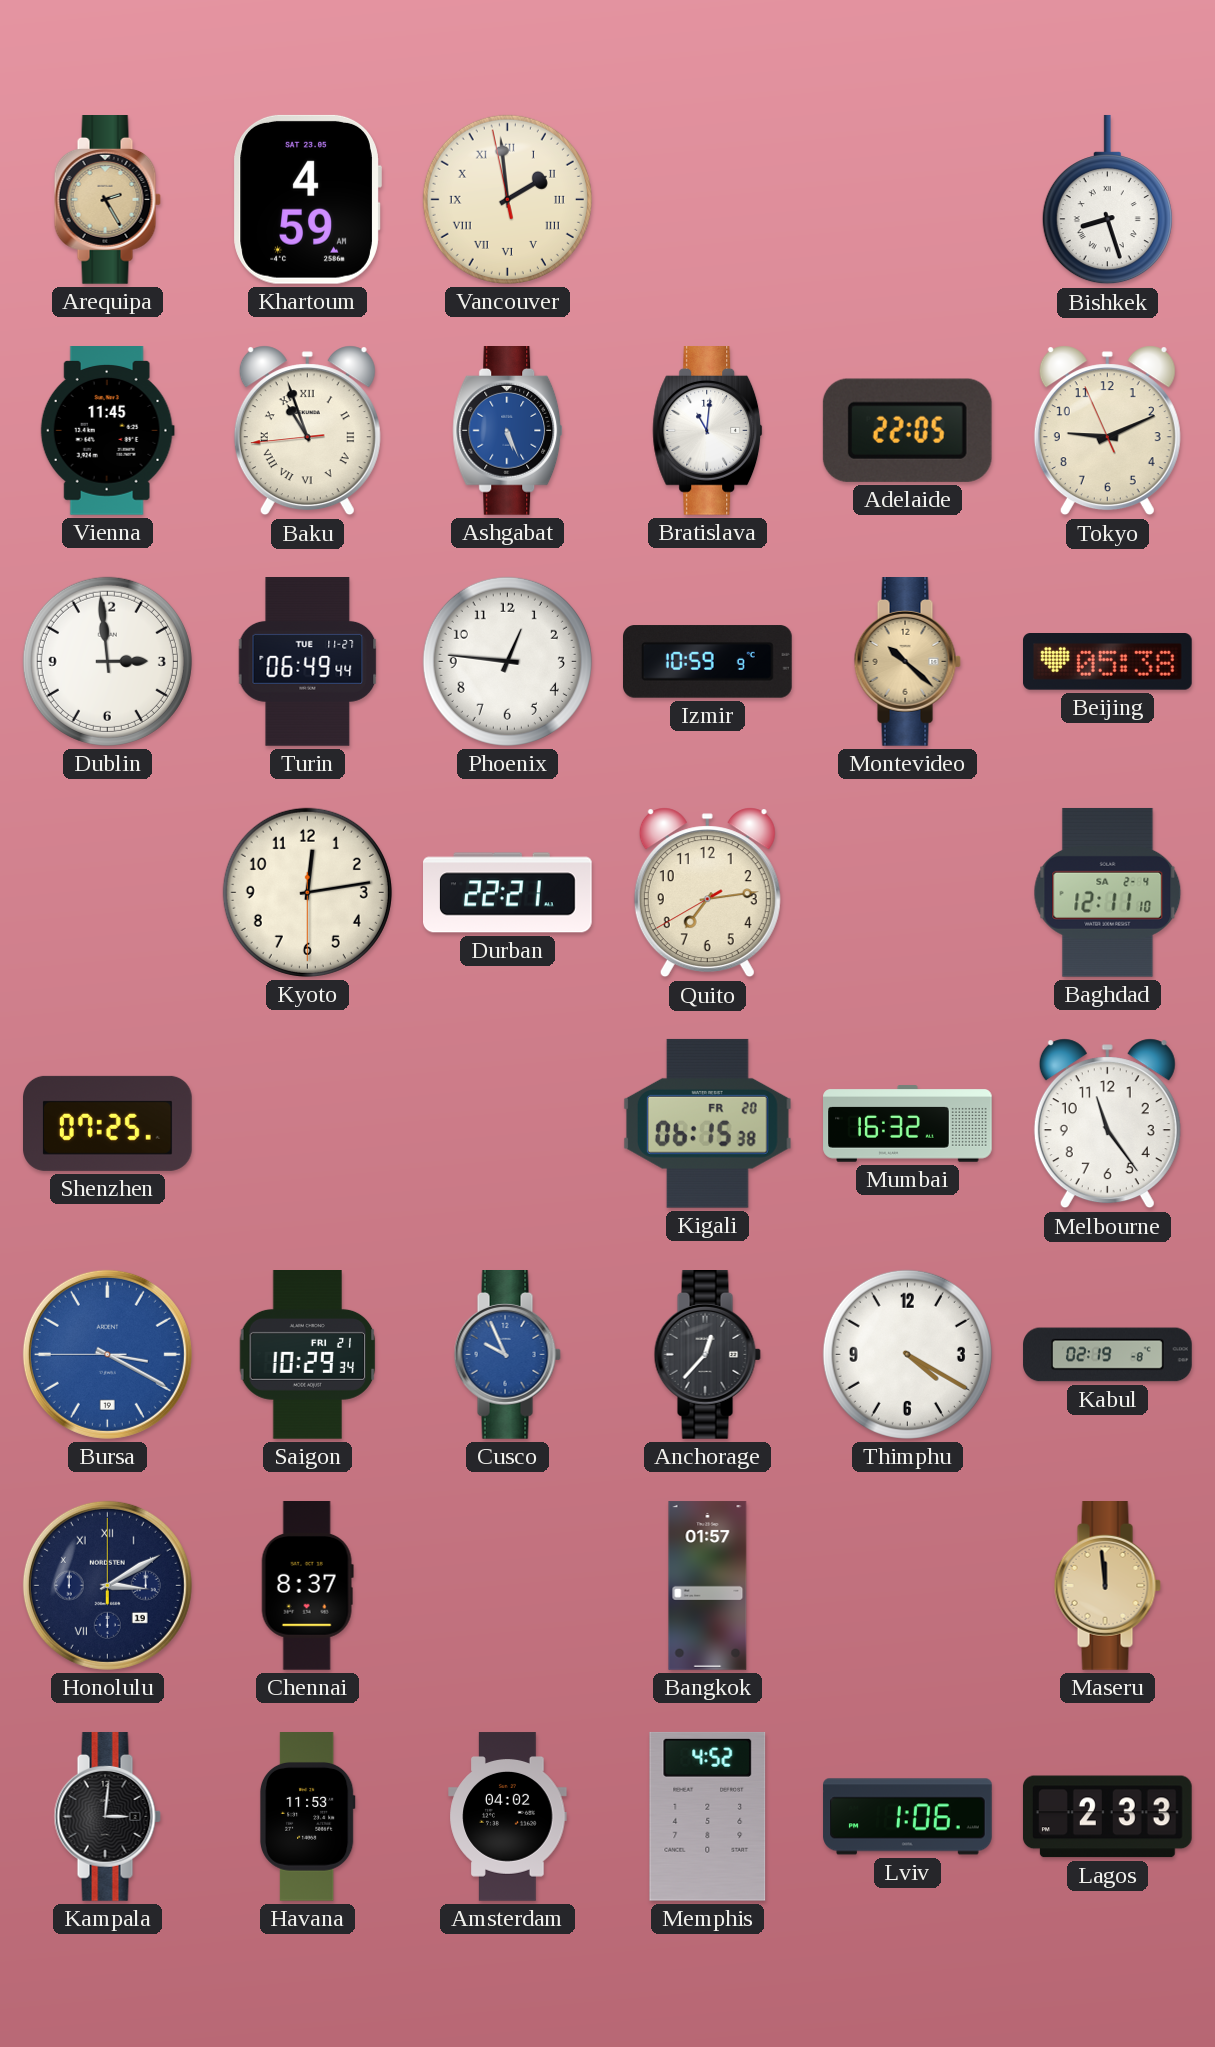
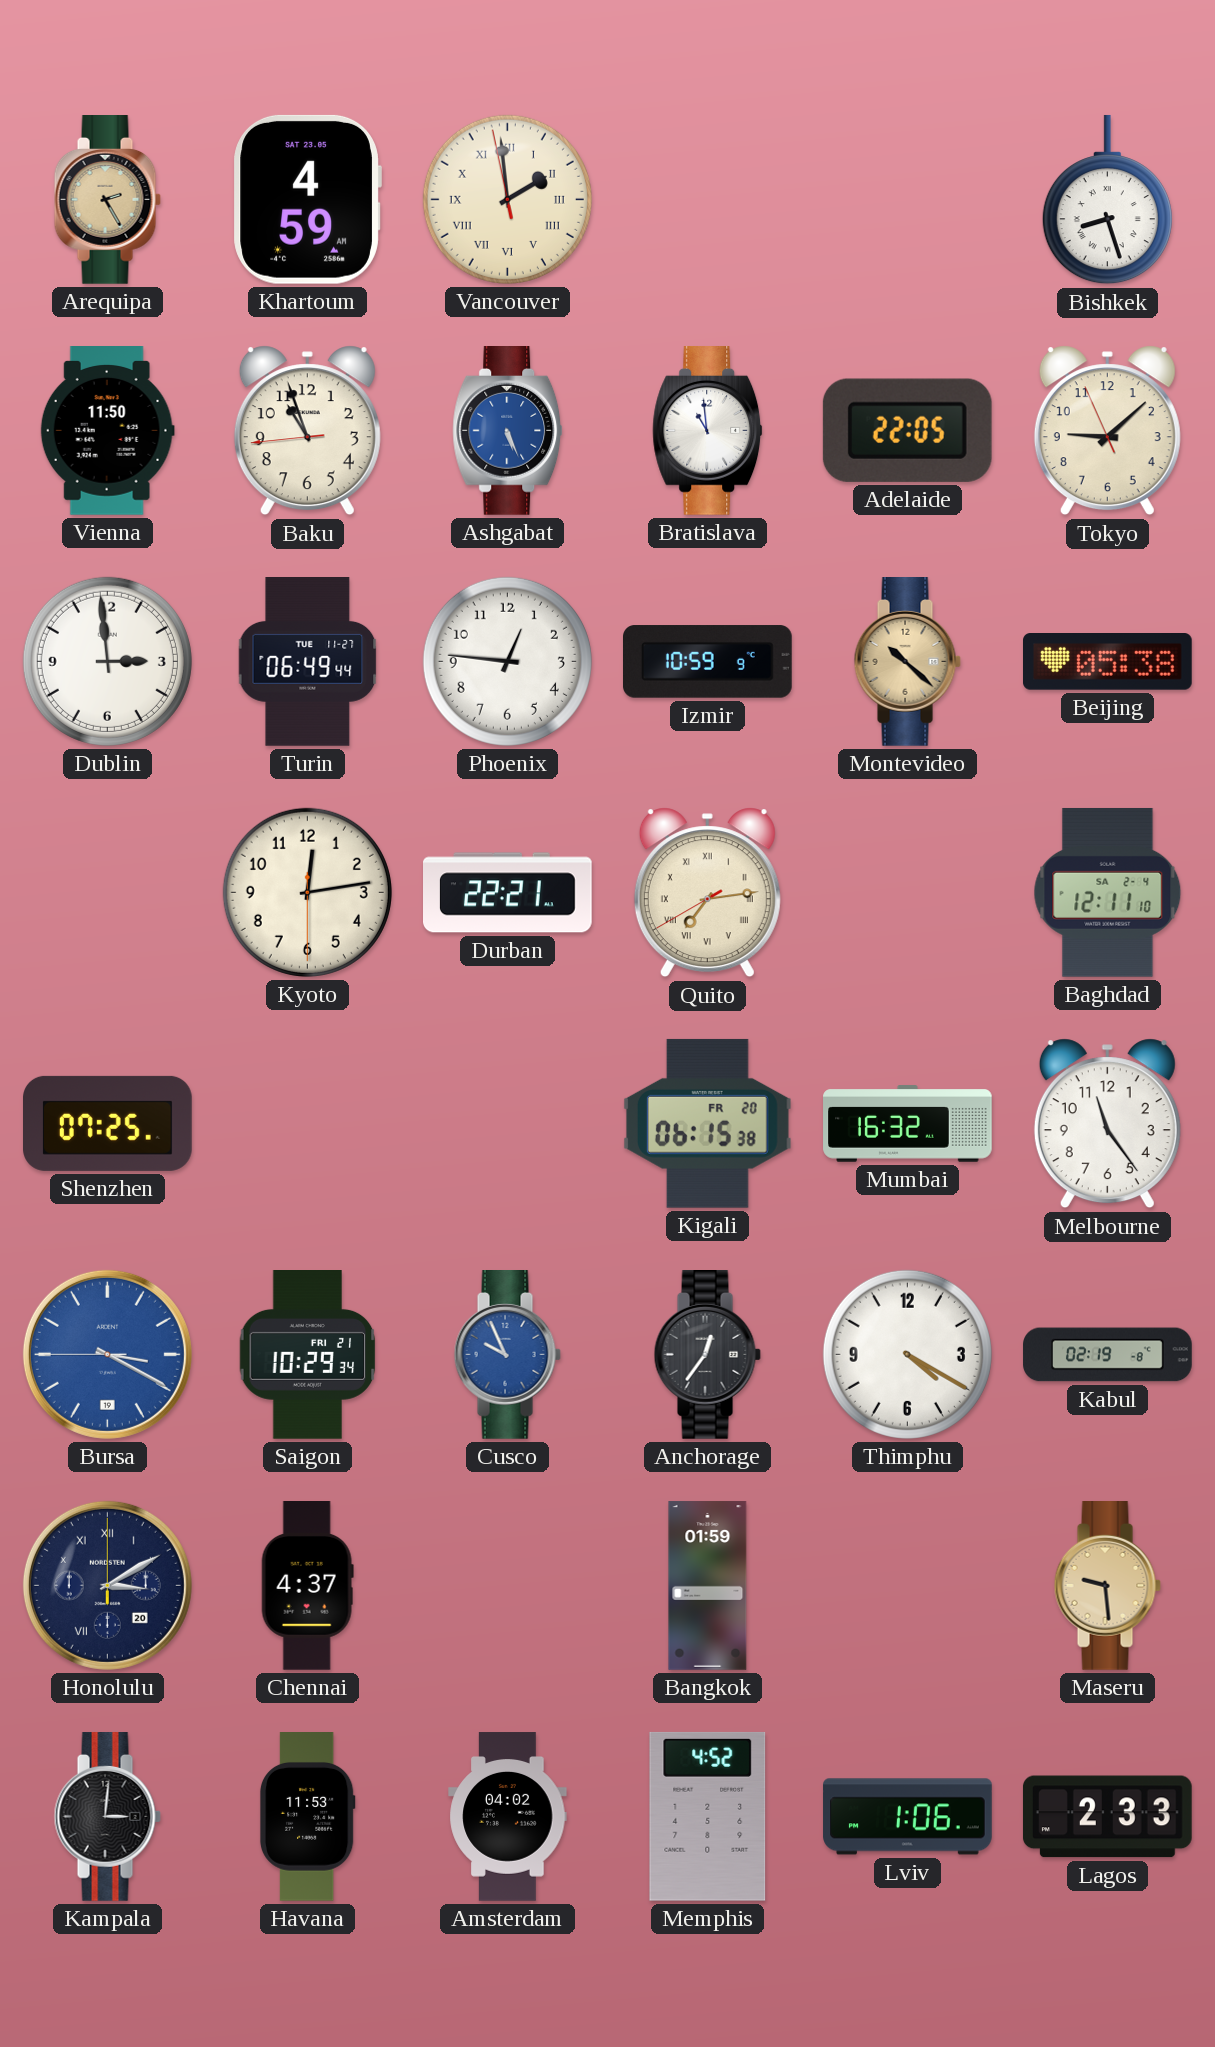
Vienna: 11:45 -> 11:50 (107, 431)
Baku numerals: Roman -> Arabic (307, 431)
Bratislava: 11:01 -> 10:59 (708, 431)
Tokyo: 9:10 -> 9:07 (1107, 431)
Quito numerals: Arabic -> Roman (707, 893)
Anchorage: 12:37 -> 12:36 (707, 1355)
Honolulu date: 19 -> 20 (107, 1585)
Chennai: 8:37 -> 4:37 (307, 1586)
Bangkok: 01:57 -> 01:59 (708, 1586)
Maseru: 11:59 -> 9:29 (1107, 1586)
